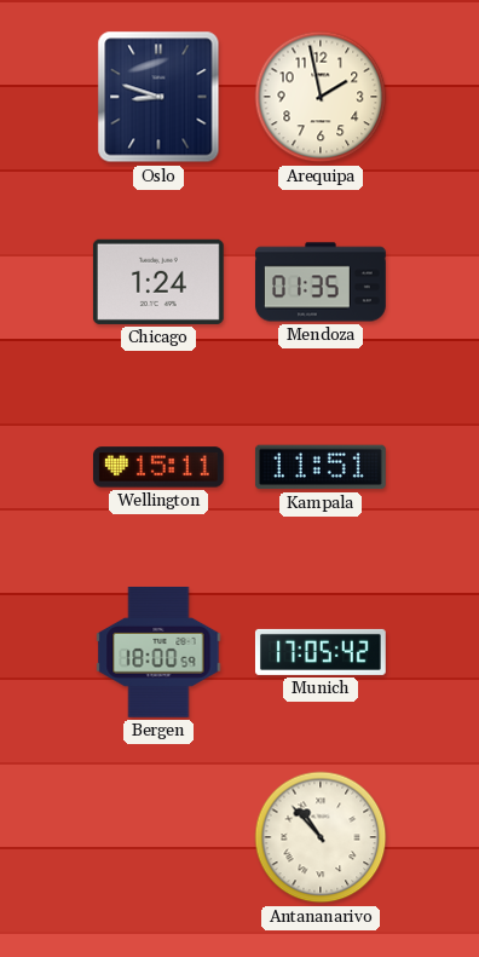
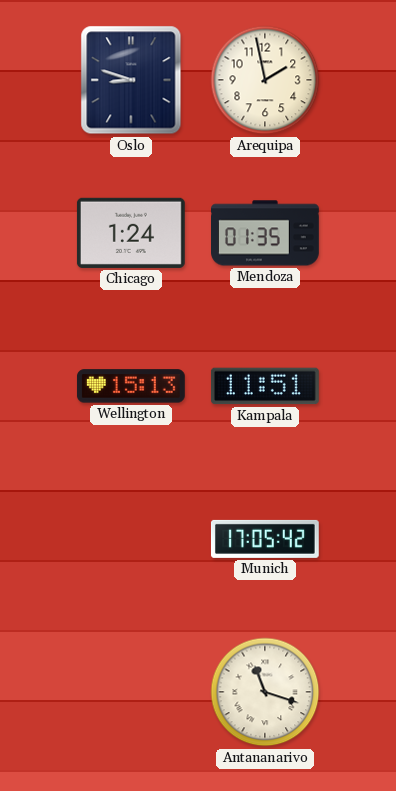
Wellington: 15:11 -> 15:13 (131, 386)
Bergen: 18:00 -> none (158, 652)
Antananarivo: 10:53 -> 11:18 (265, 692)
